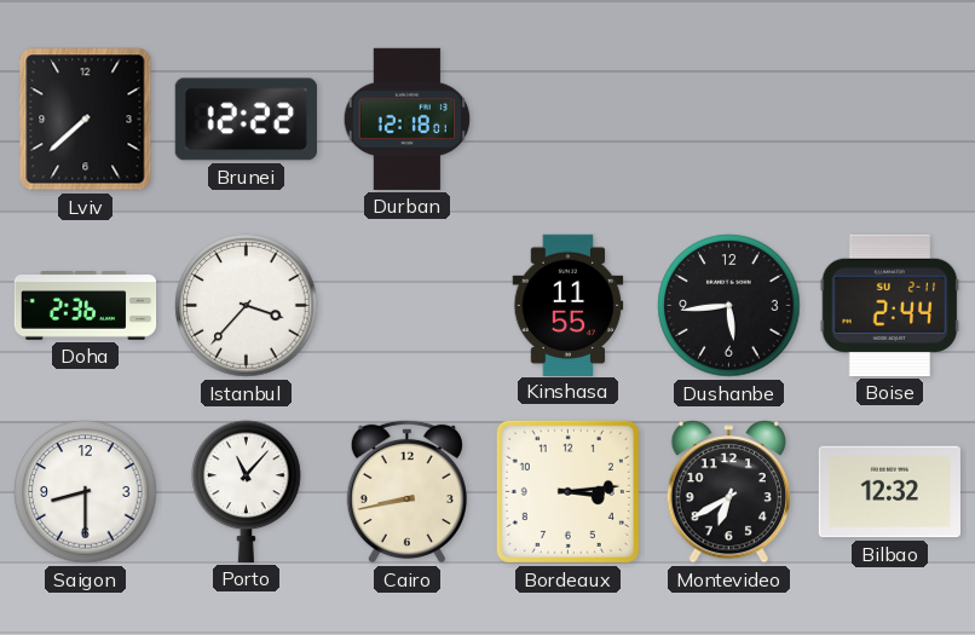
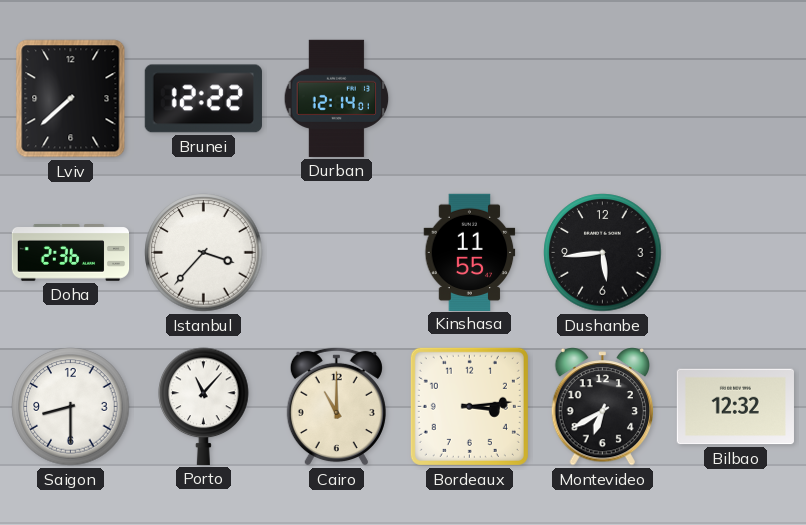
Durban: 12:18 -> 12:14 (337, 98)
Boise: 2:44 -> none (890, 305)
Cairo: 8:43 -> 11:00 (336, 406)
